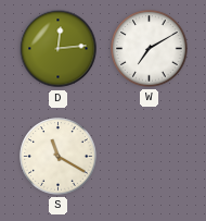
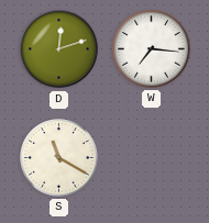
D: 12:14 -> 12:12 (59, 49)
W: 7:10 -> 7:16 (152, 49)
